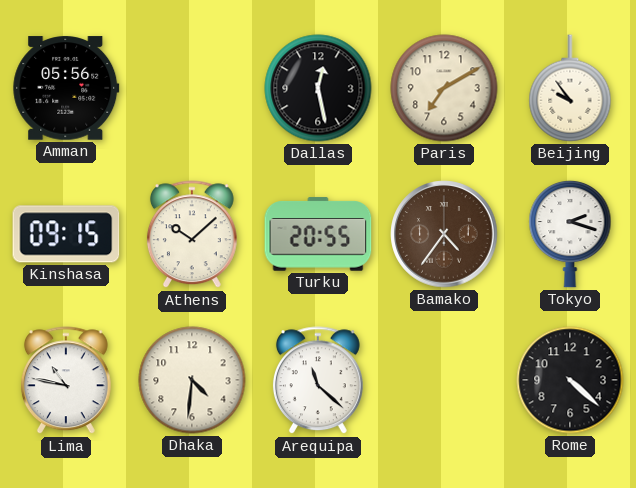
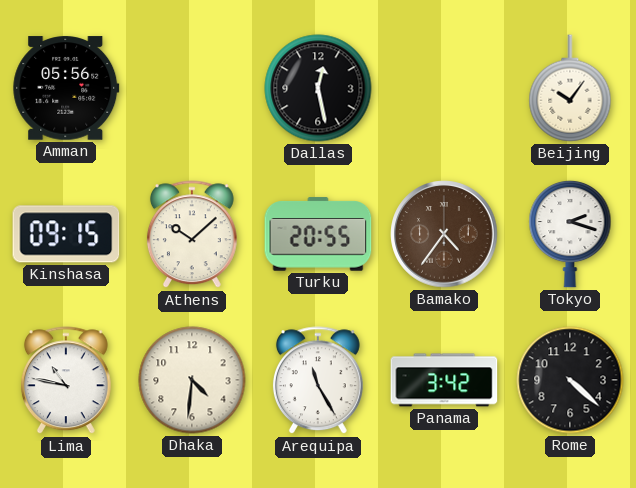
Paris: 7:10 -> none (444, 88)
Beijing: 9:54 -> 10:06 (570, 88)
Arequipa: 11:22 -> 11:25 (318, 381)
Panama: none -> 3:42 (444, 380)
